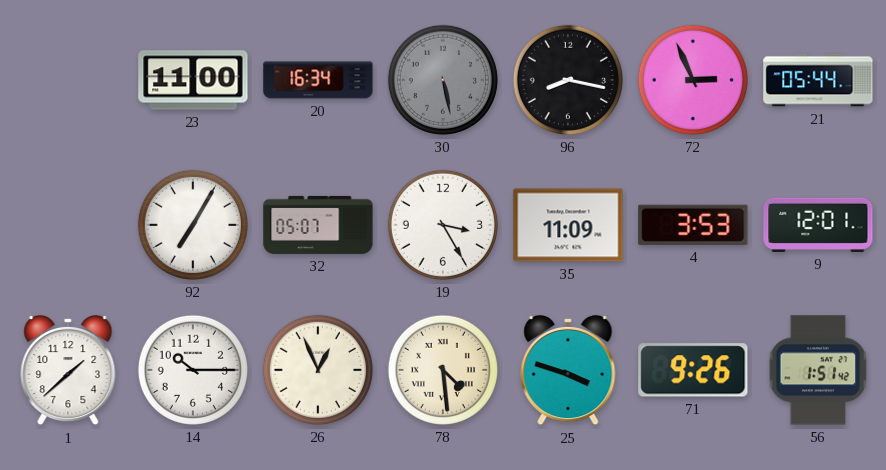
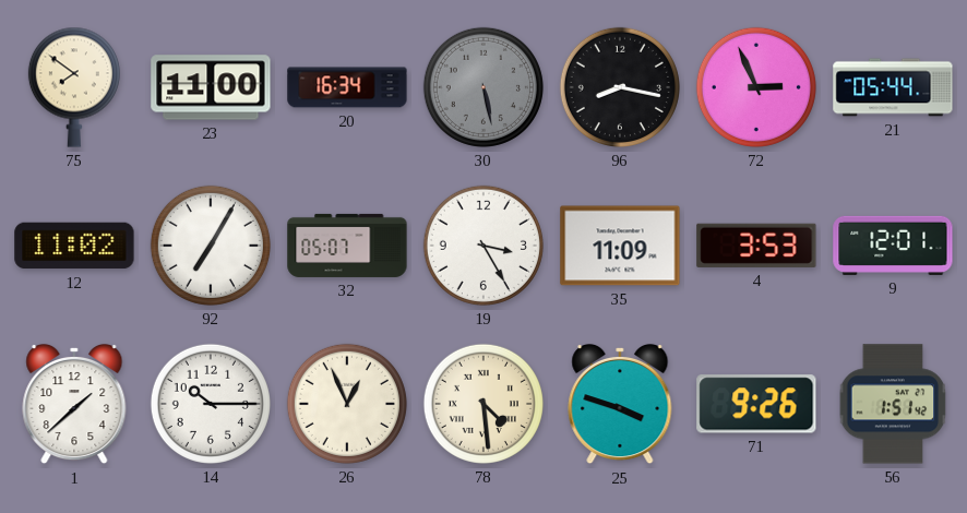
75: none -> 7:51 (74, 87)
12: none -> 11:02 (74, 246)
